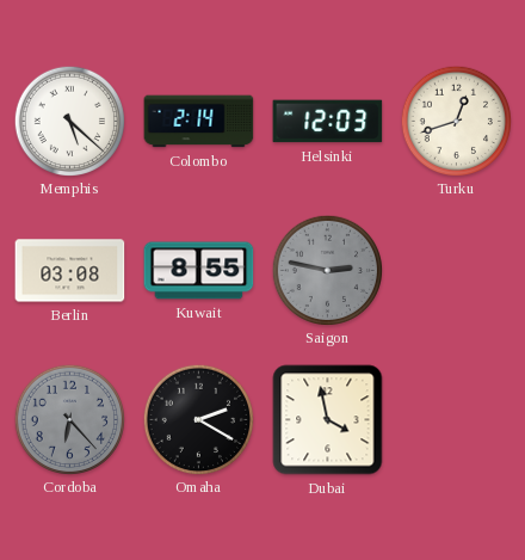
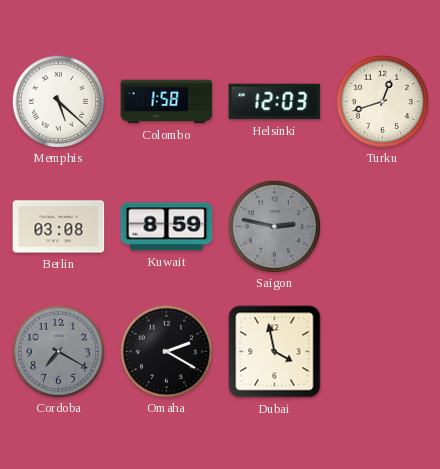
Colombo: 2:14 -> 1:58 (167, 102)
Kuwait: 8:55 -> 8:59 (167, 227)
Cordoba: 6:23 -> 7:20 (58, 351)
